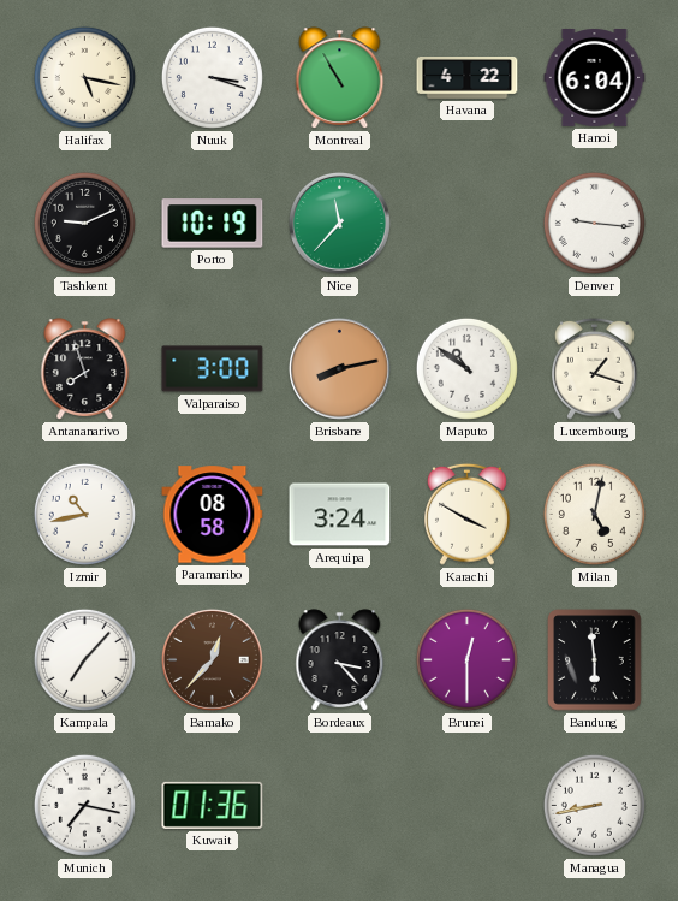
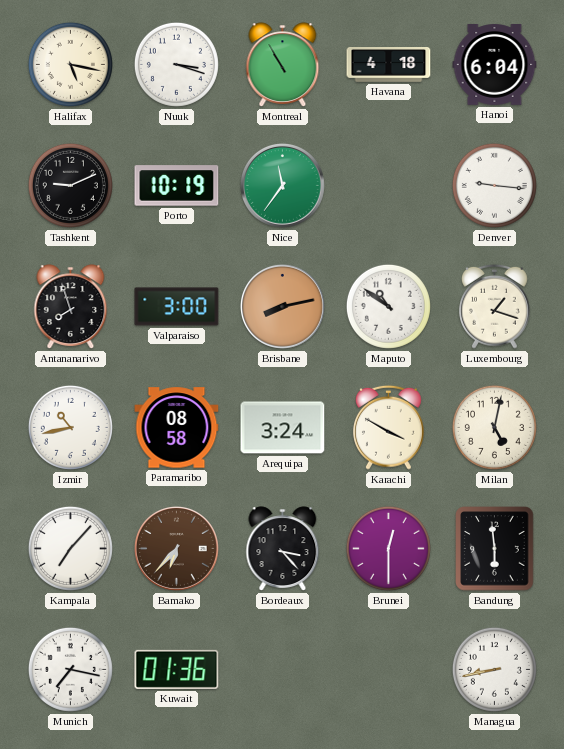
Havana: 4:22 -> 4:18 (389, 65)
Nice: 11:37 -> 11:36 (282, 185)
Bamako: 12:37 -> 6:37 (176, 548)
